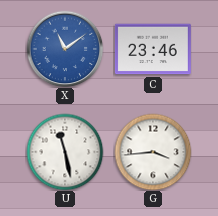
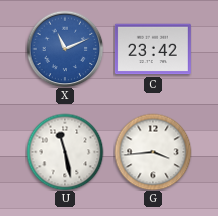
X: 11:09 -> 11:11 (65, 49)
C: 23:46 -> 23:42 (153, 49)
